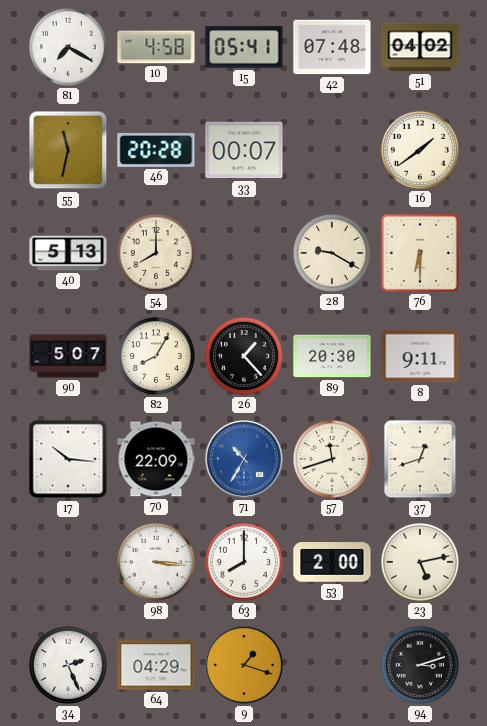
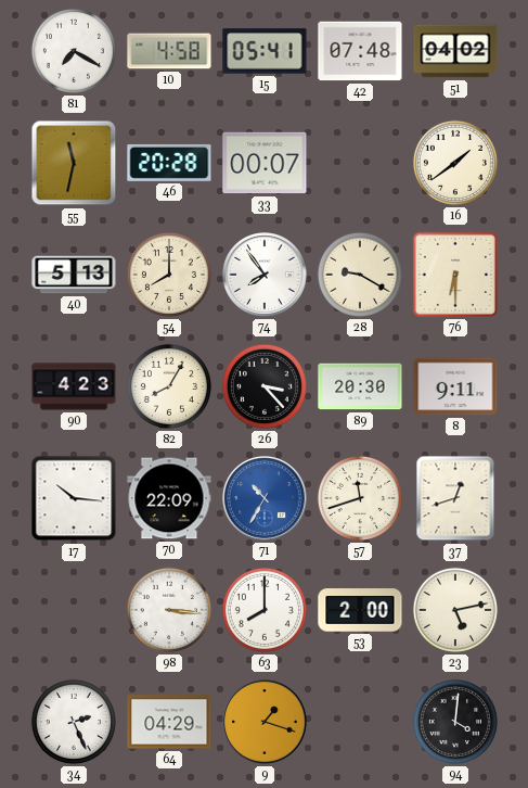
74: none -> 7:54 (265, 275)
90: 5:07 -> 4:23 (74, 386)
26: 1:23 -> 3:23 (265, 386)
94: 3:12 -> 4:01 (455, 722)
